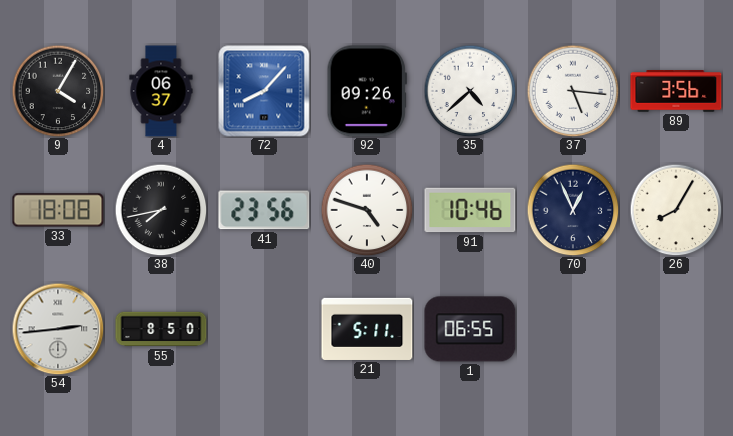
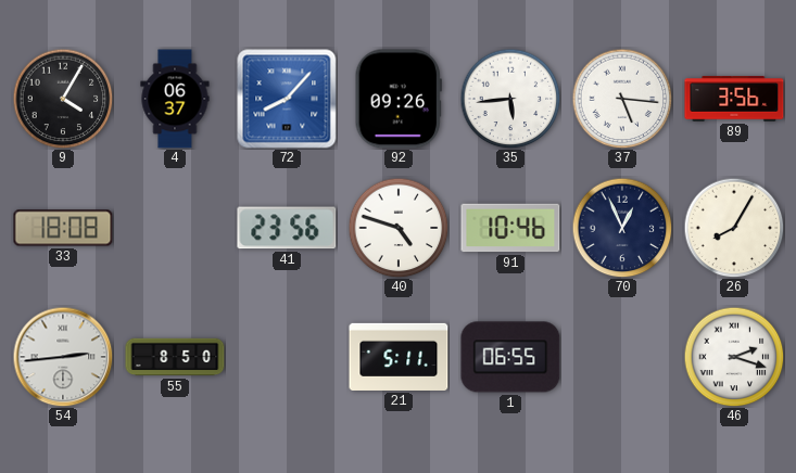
35: 4:38 -> 5:44 (510, 99)
38: 7:43 -> none (161, 210)
46: none -> 2:18 (734, 357)
